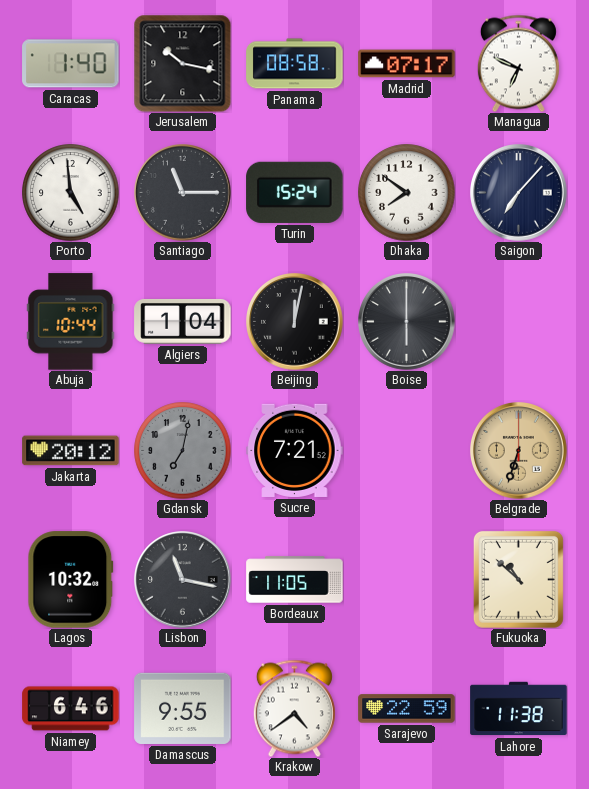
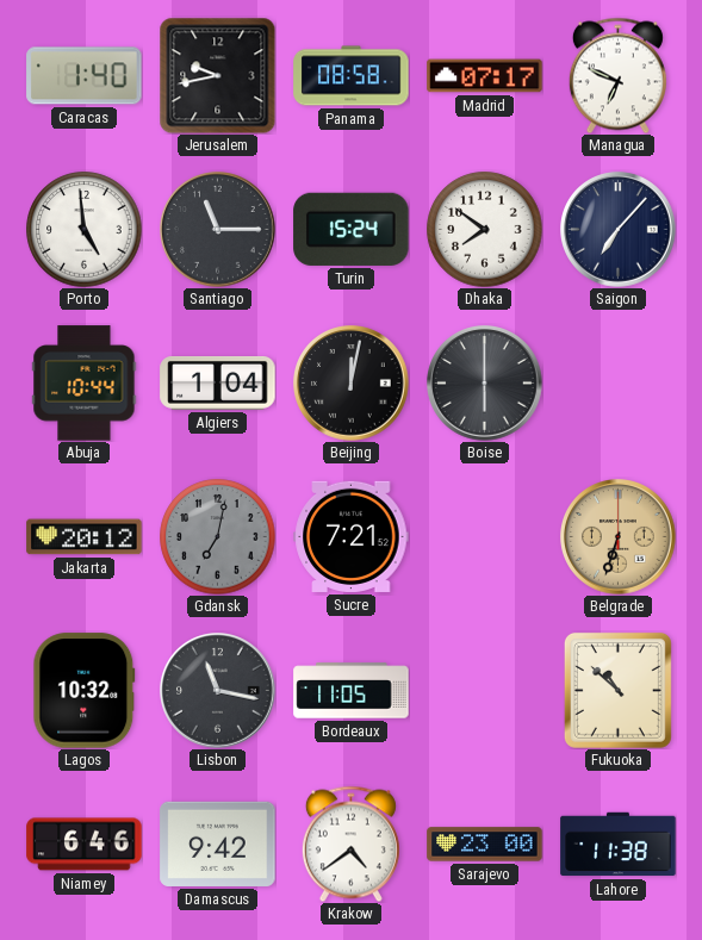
Jerusalem: 10:17 -> 9:43 (217, 75)
Damascus: 9:55 -> 9:42 (218, 843)
Sarajevo: 22:59 -> 23:00 (485, 845)
